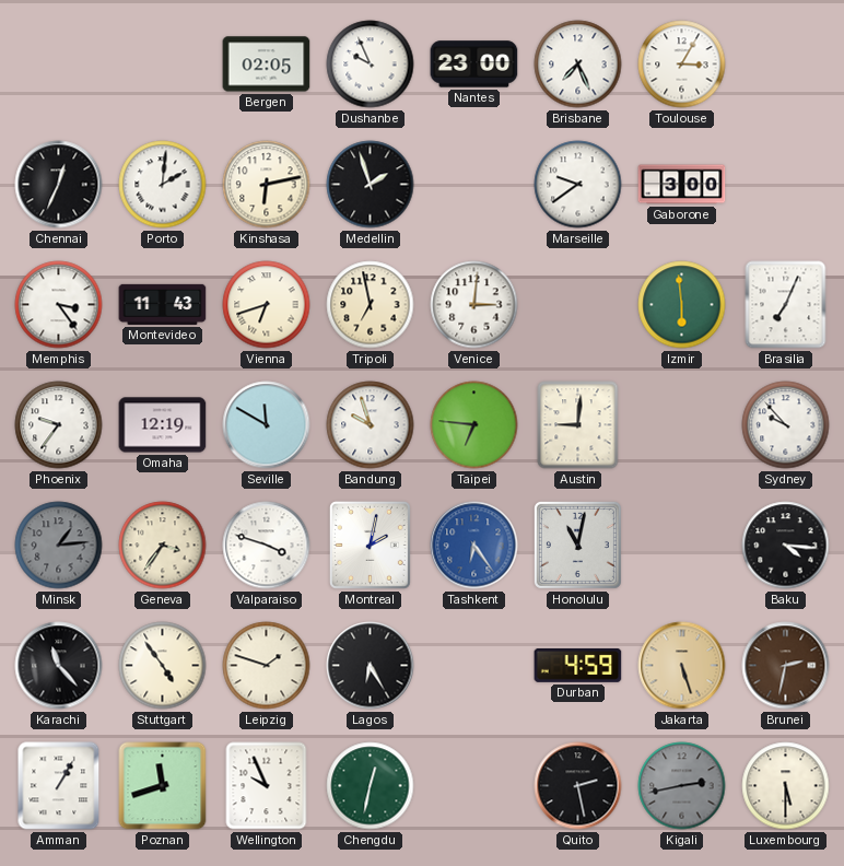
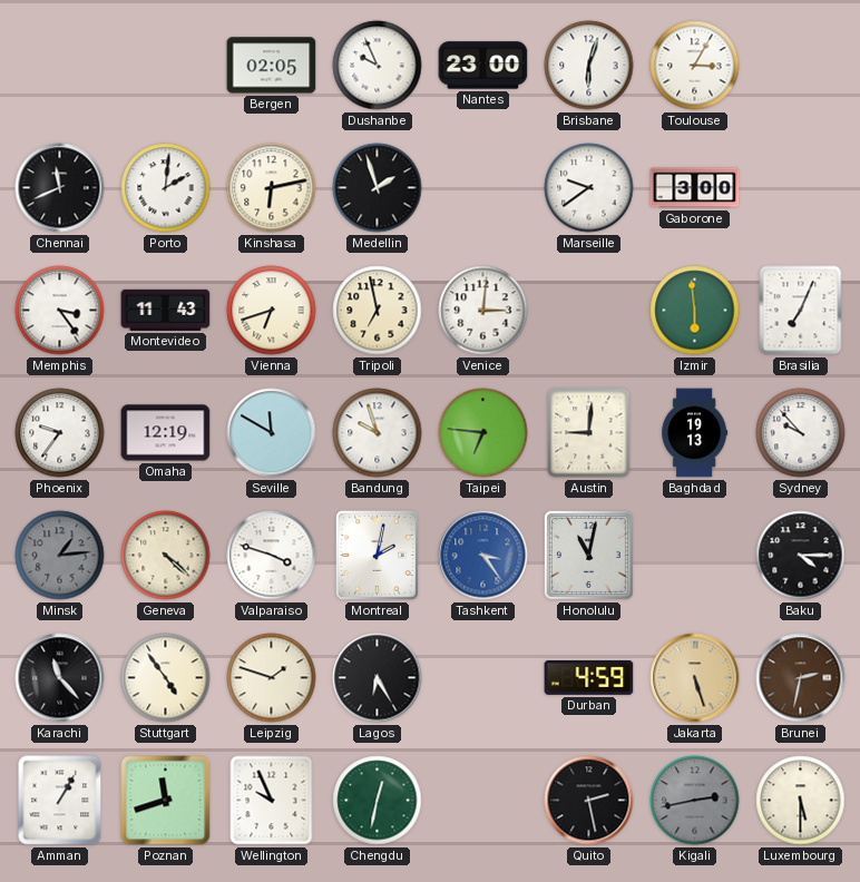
Brisbane: 7:26 -> 6:03 (589, 66)
Chennai: 12:34 -> 11:41 (60, 188)
Baghdad: none -> 19:13 (695, 433)
Geneva: 3:36 -> 4:22 (166, 556)
Tashkent: 6:24 -> 3:24 (483, 556)
Baku: 4:16 -> 4:15 (801, 556)
